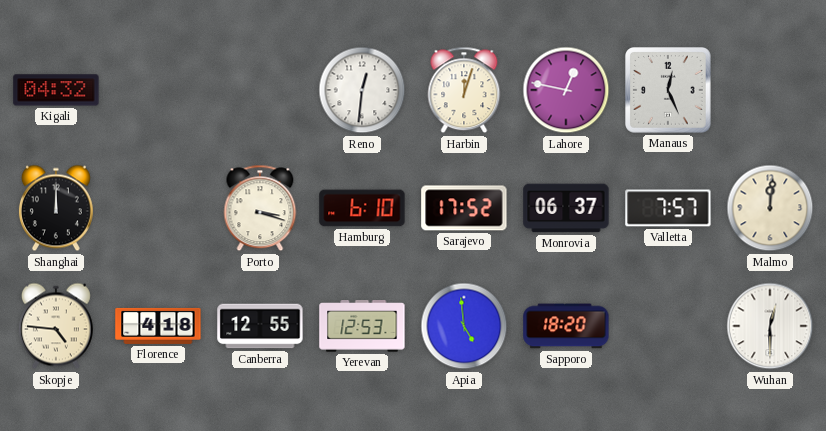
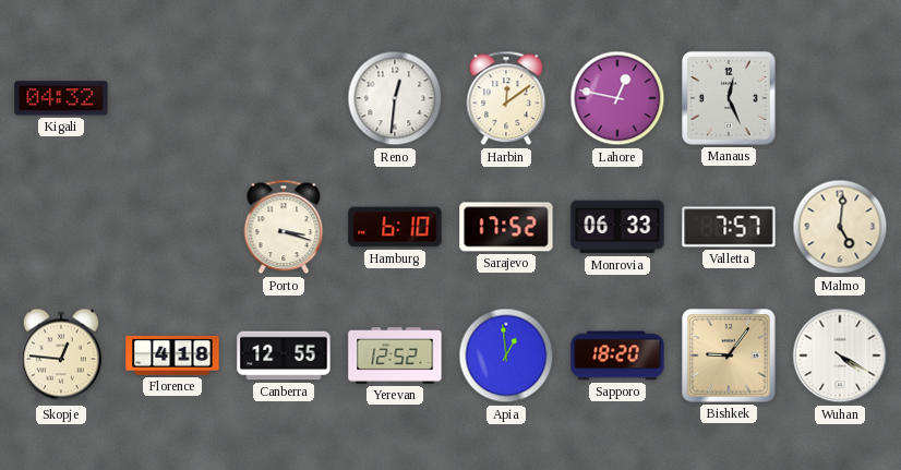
Harbin: 12:03 -> 12:09 (506, 98)
Shanghai: 12:00 -> none (56, 208)
Monrovia: 06:37 -> 06:33 (617, 227)
Malmo: 12:01 -> 5:01 (840, 227)
Skopje: 4:46 -> 12:46 (61, 355)
Yerevan: 12:53 -> 12:52 (395, 355)
Apia: 4:59 -> 12:59 (506, 355)
Bishkek: none -> 9:06 (730, 357)
Wuhan: 12:30 -> 4:20 (840, 355)
